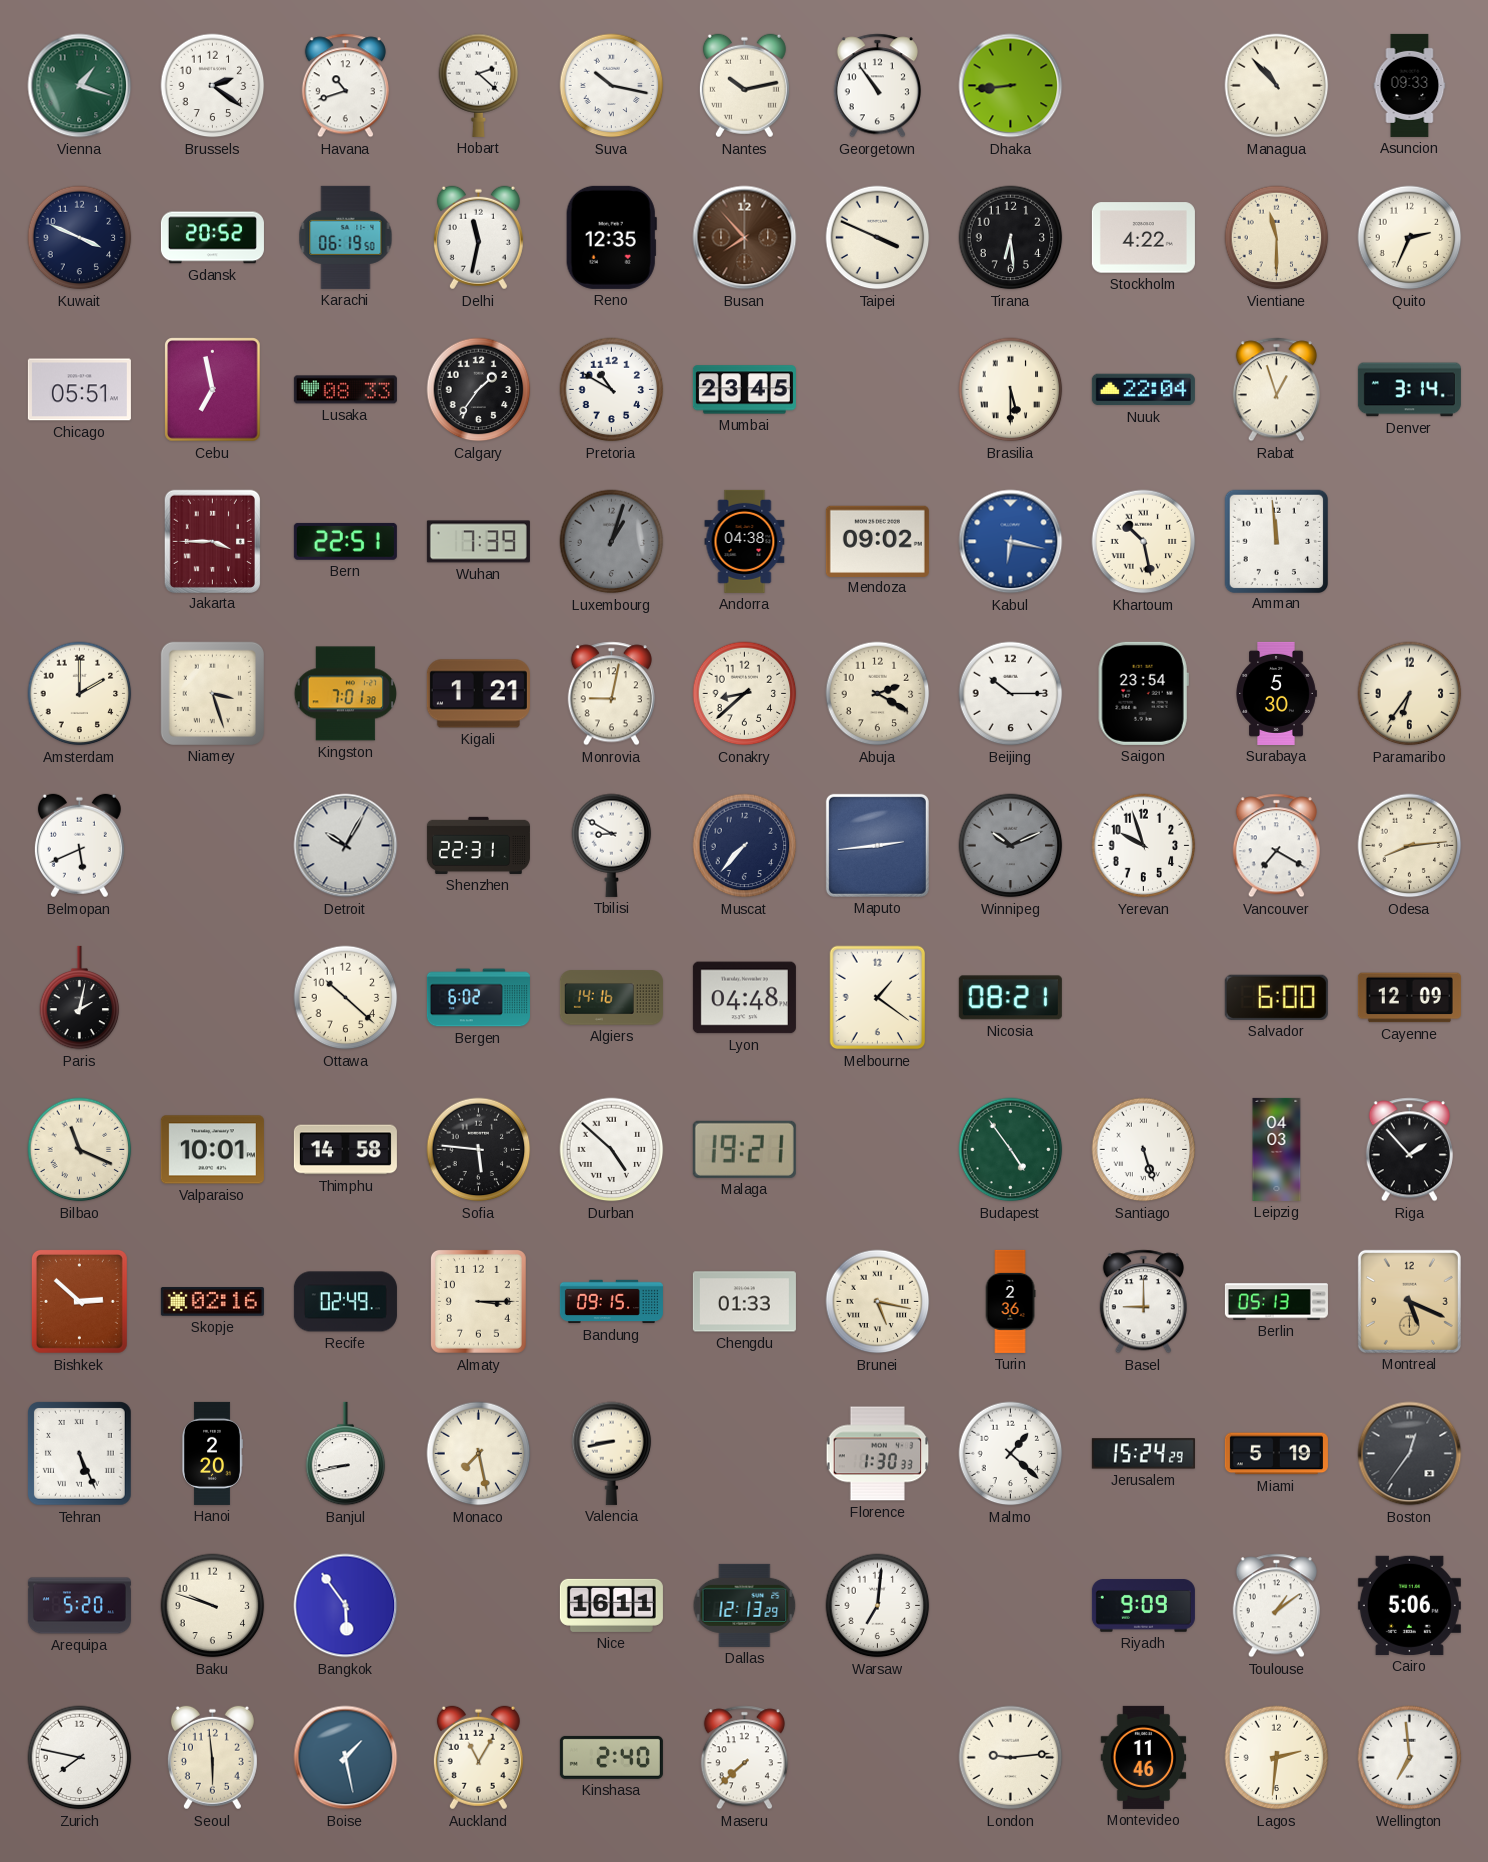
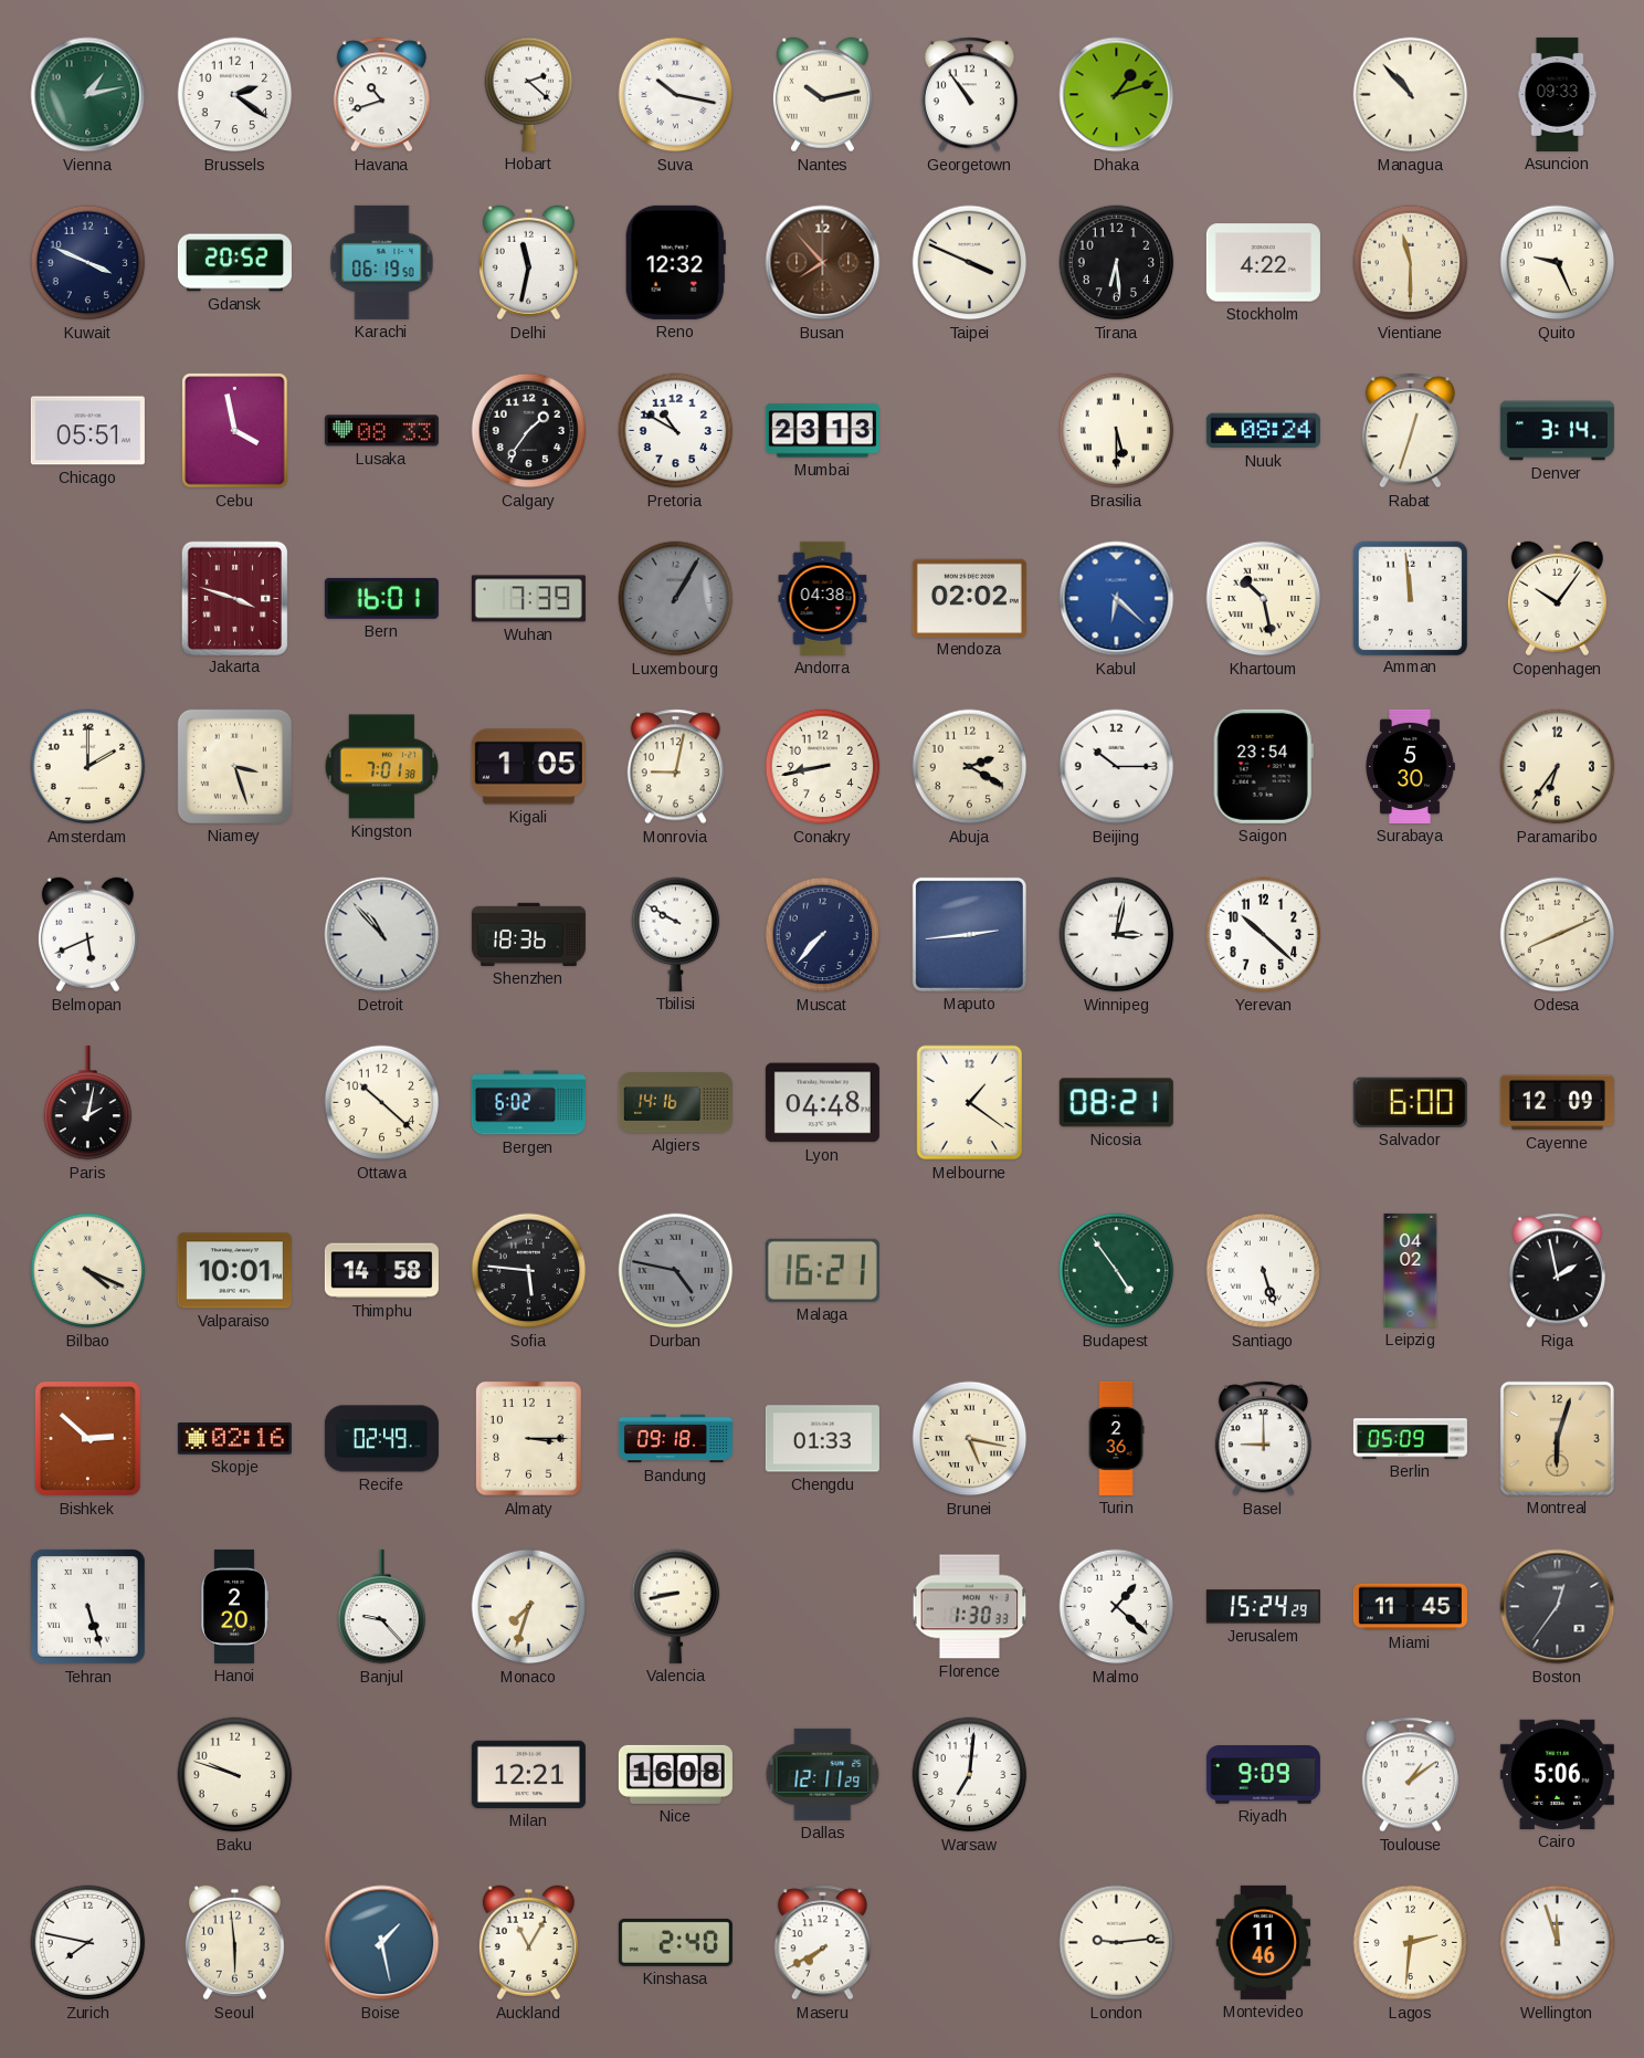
Vienna: 1:18 -> 1:13 (88, 95)
Dhaka: 8:44 -> 1:12 (1117, 95)
Reno: 12:35 -> 12:32 (675, 262)
Quito: 2:34 -> 9:26 (1558, 263)
Cebu: 6:58 -> 3:58 (235, 431)
Mumbai: 23:45 -> 23:13 (822, 431)
Nuuk: 22:04 -> 08:24 (1263, 431)
Rabat: 12:57 -> 12:33 (1410, 431)
Jakarta: 3:45 -> 3:48 (234, 598)
Bern: 22:51 -> 16:01 (381, 598)
Luxembourg: 1:03 -> 1:05 (676, 599)
Mendoza: 09:02 -> 02:02 (969, 598)
Kabul: 6:17 -> 6:22 (1117, 599)
Copenhagen: none -> 10:06 (1557, 599)
Kigali: 1:21 -> 1:05 (528, 767)
Conakry: 8:38 -> 8:43 (823, 767)
Detroit: 10:05 -> 10:53 (382, 935)
Shenzhen: 22:31 -> 18:36 (528, 934)
Tbilisi: 8:50 -> 9:50 (676, 934)
Winnipeg: 10:11 -> 3:02 (1117, 935)
Winnipeg dial: grey -> white (1117, 935)
Yerevan: 9:57 -> 10:22 (1264, 935)
Vancouver: 7:20 -> none (1276, 846)
Odesa: 8:14 -> 8:11 (1558, 935)
Bilbao: 11:19 -> 4:19 (88, 1271)
Durban: 4:52 -> 4:47 (676, 1271)
Durban dial: white -> grey (676, 1271)
Malaga: 19:21 -> 16:21 (822, 1270)
Leipzig: 04:03 -> 04:02 (1411, 1270)
Riga: 1:53 -> 1:58 (1557, 1271)
Bandung: 09:15 -> 09:18 (675, 1439)
Berlin: 05:13 -> 05:09 (1410, 1439)
Montreal: 5:19 -> 6:03 (1557, 1438)
Tehran: 5:26 -> 5:27 (88, 1607)
Banjul: 8:43 -> 9:23 (382, 1607)
Monaco: 7:28 -> 7:33 (529, 1607)
Miami: 5:19 -> 11:45 (1410, 1607)
Arequipa: 5:20 -> none (79, 1606)
Bangkok: 5:54 -> none (346, 1606)
Milan: none -> 12:21 (528, 1774)
Nice: 16:11 -> 16:08 (675, 1774)
Dallas: 12:13 -> 12:11 (823, 1774)
Maseru: 7:38 -> 7:40 (822, 1943)
Wellington: 6:59 -> 11:57 (1558, 1943)
